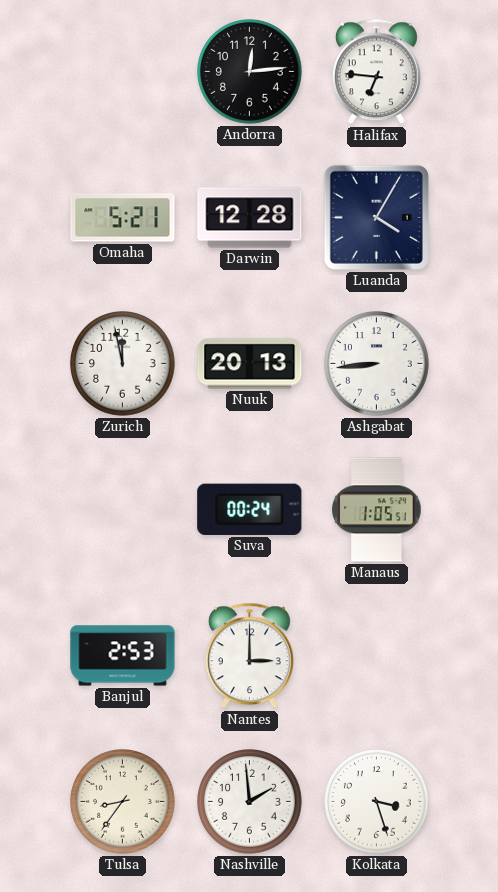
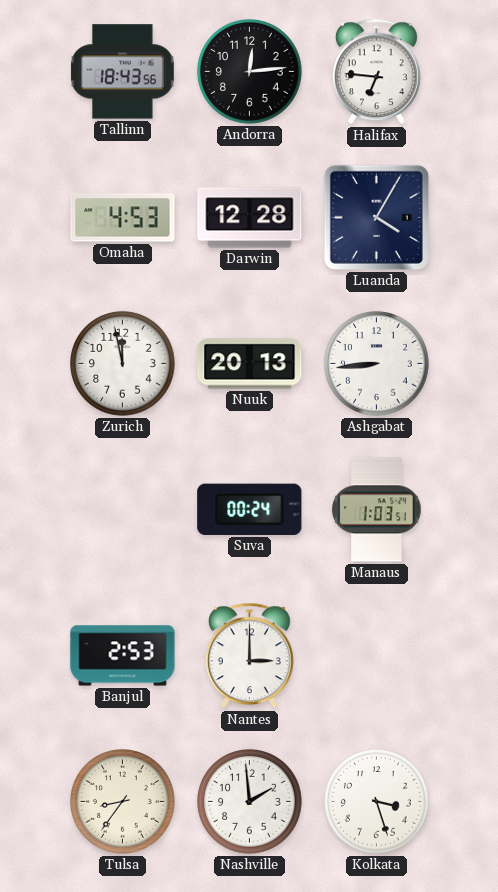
Tallinn: none -> 18:43 (123, 72)
Omaha: 5:21 -> 4:53 (123, 218)
Manaus: 1:05 -> 1:03 (377, 510)
